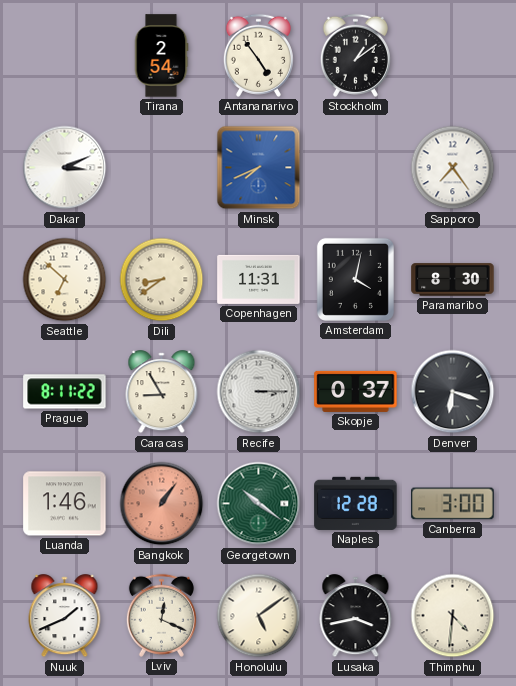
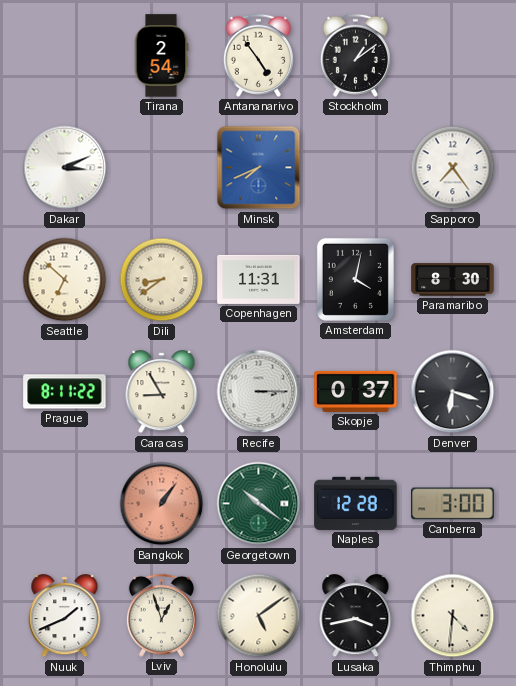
Luanda: 1:46 -> none (65, 504)
Lviv: 12:19 -> 12:57 (161, 615)
